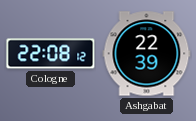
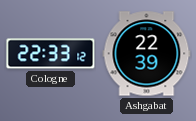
Cologne: 22:08 -> 22:33 (51, 54)
